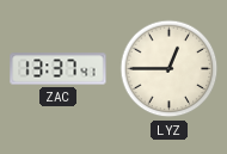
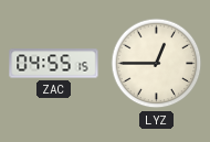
ZAC: 13:37 -> 04:55 (54, 64)
